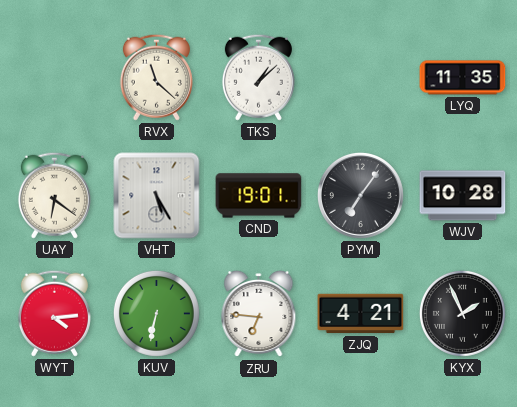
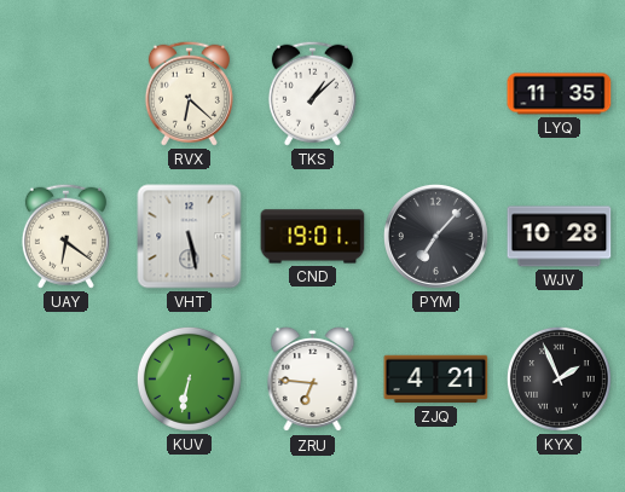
RVX: 11:22 -> 6:22 (189, 93)
VHT: 5:25 -> 5:28 (190, 237)
PYM: 7:06 -> 7:07 (435, 236)
WYT: 4:14 -> none (54, 313)
